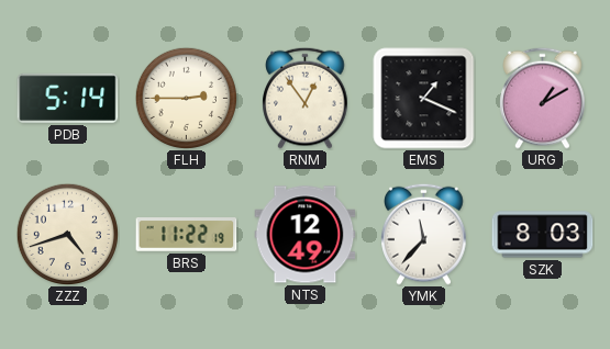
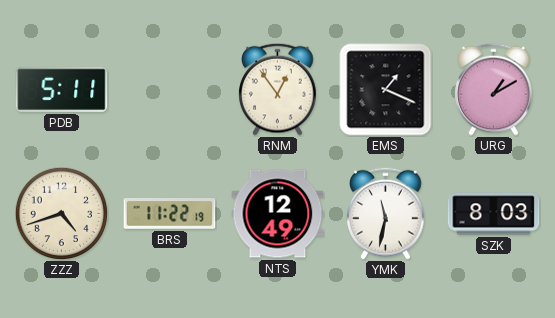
PDB: 5:14 -> 5:11 (62, 89)
FLH: 2:45 -> none (186, 98)
YMK: 11:37 -> 11:32 (386, 213)
